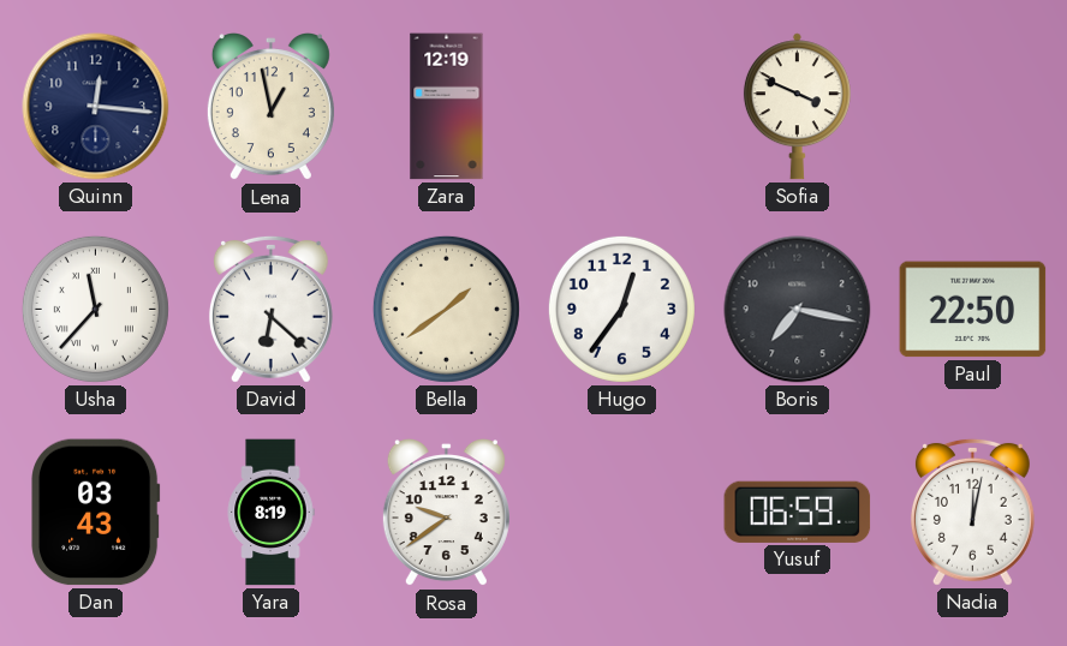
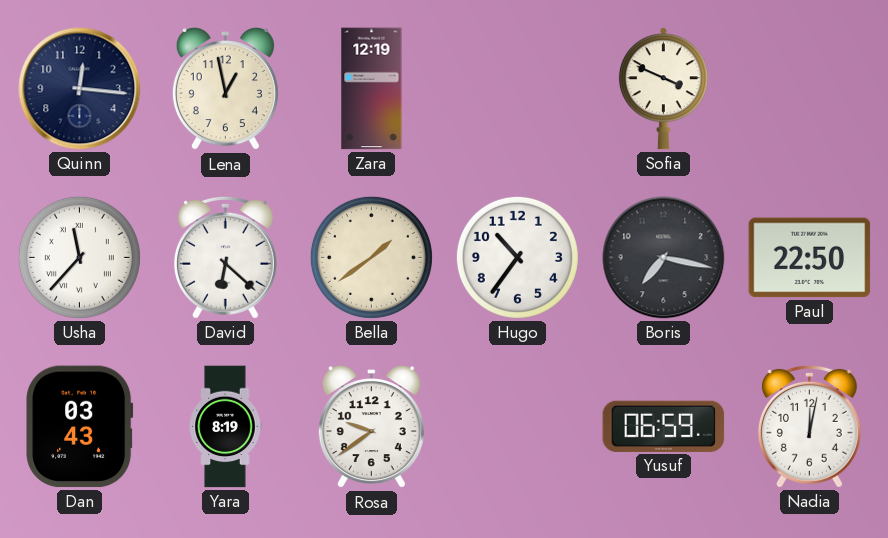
Hugo: 12:36 -> 10:36 (517, 257)
